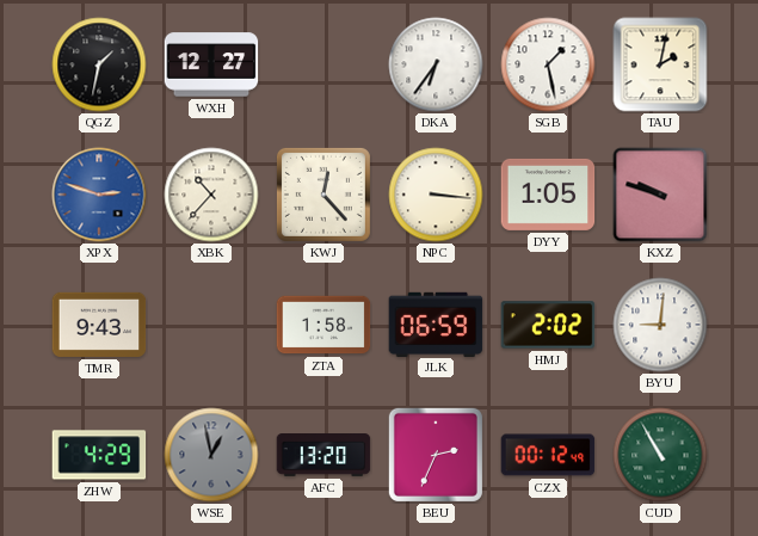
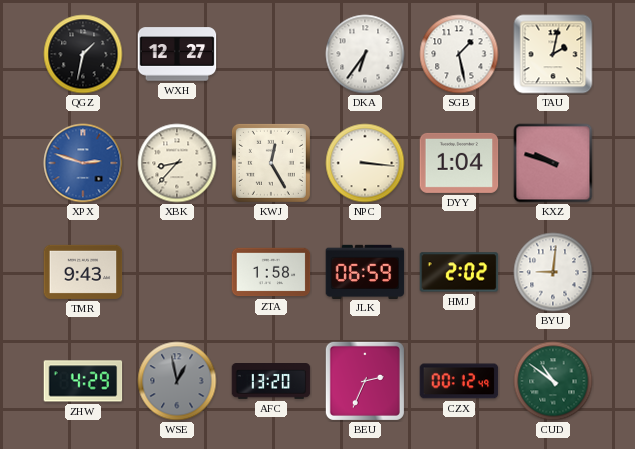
XBK: 10:37 -> 8:37 (177, 163)
KWJ: 12:23 -> 12:25 (271, 163)
DYY: 1:05 -> 1:04 (459, 163)
CUD: 10:55 -> 10:51 (553, 381)
